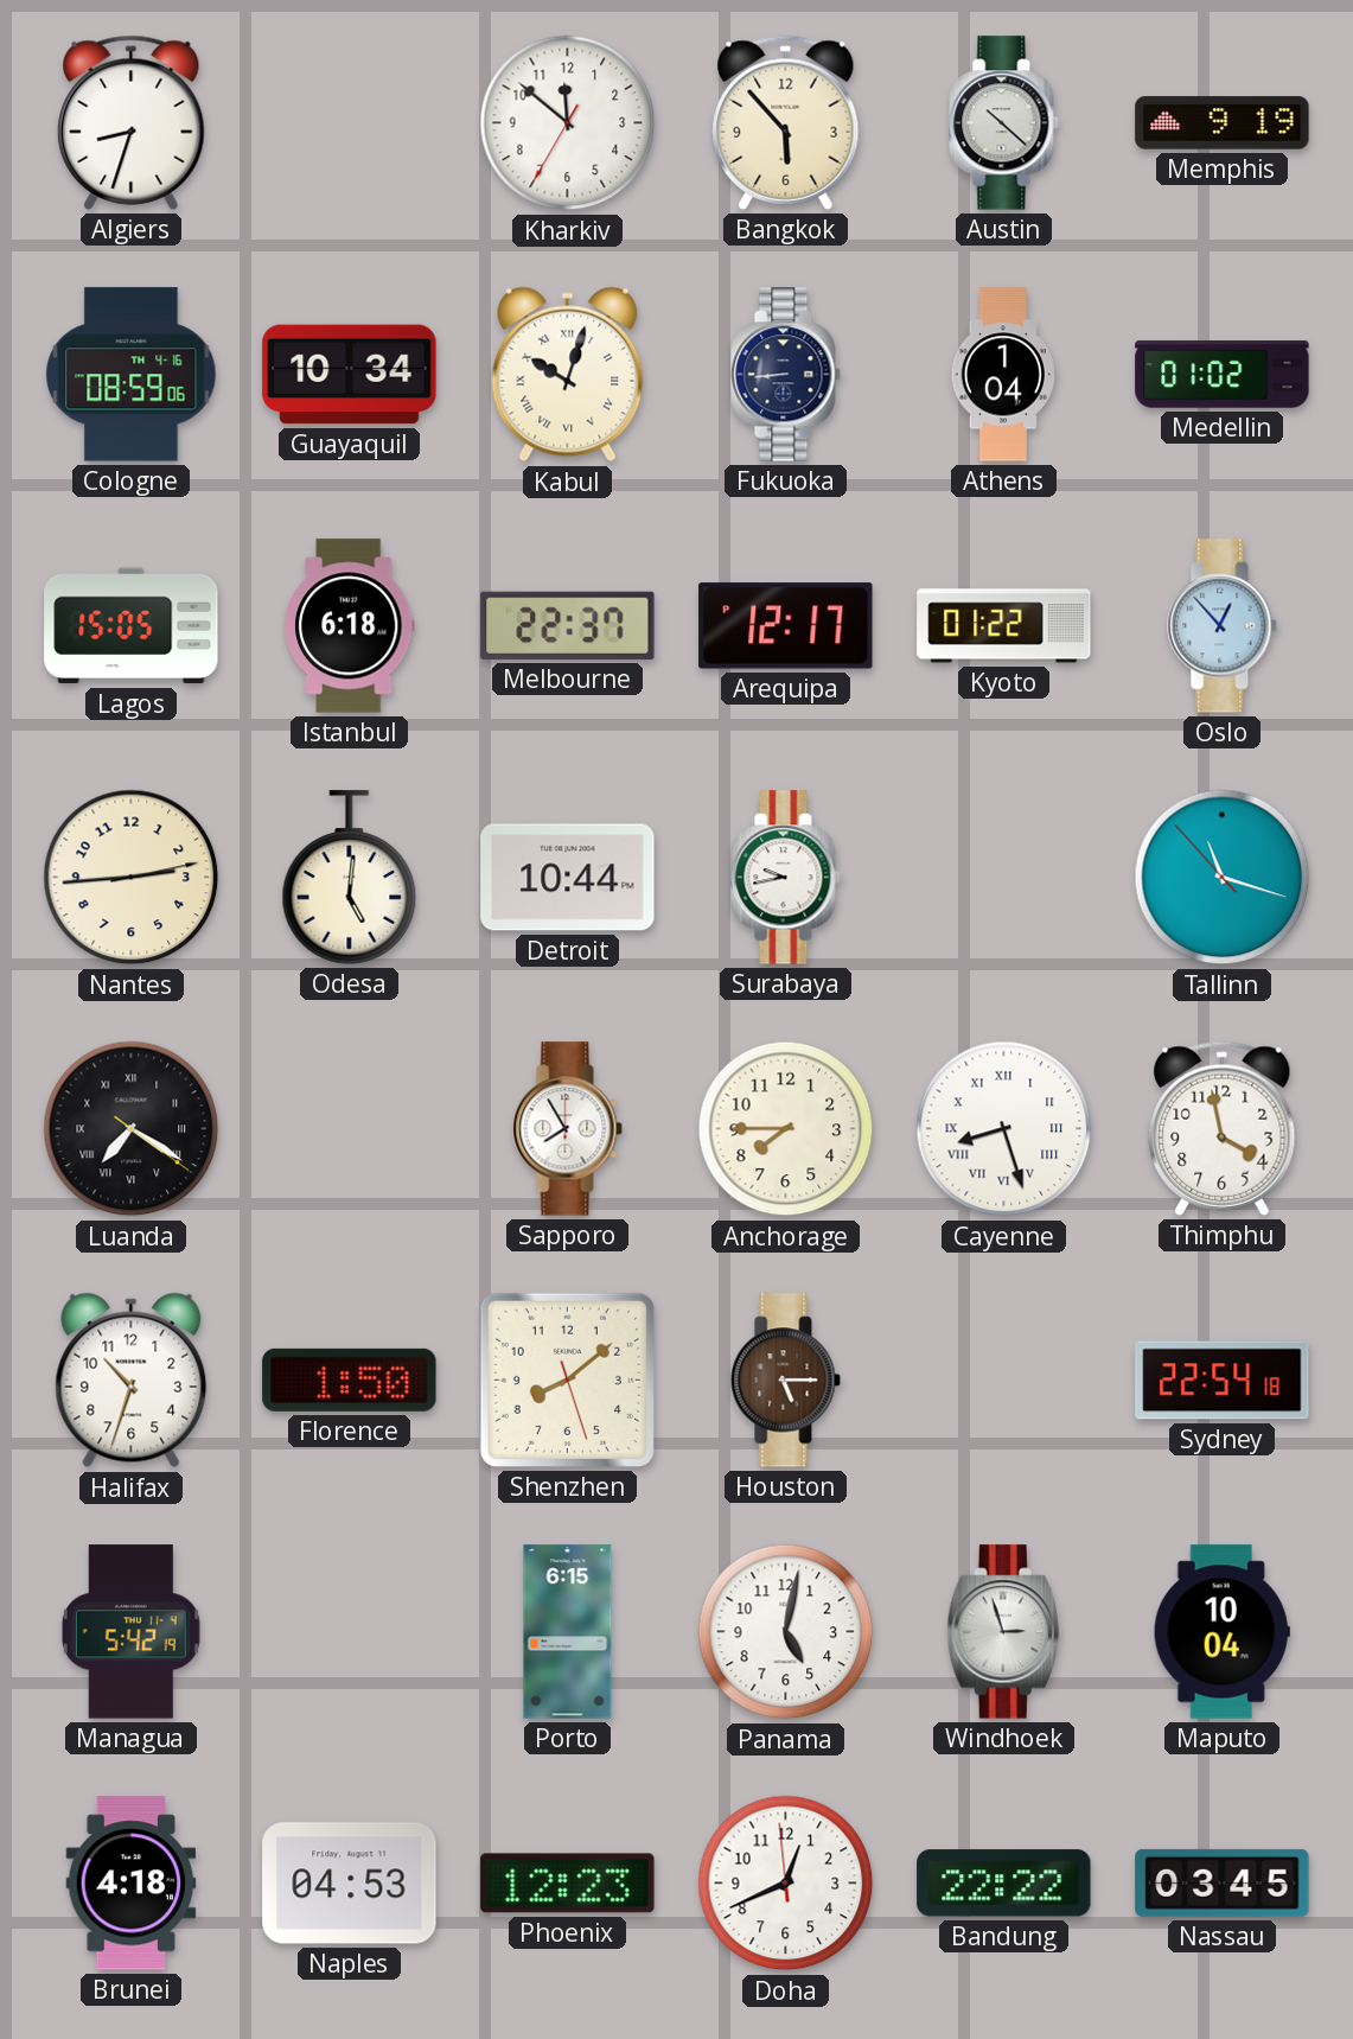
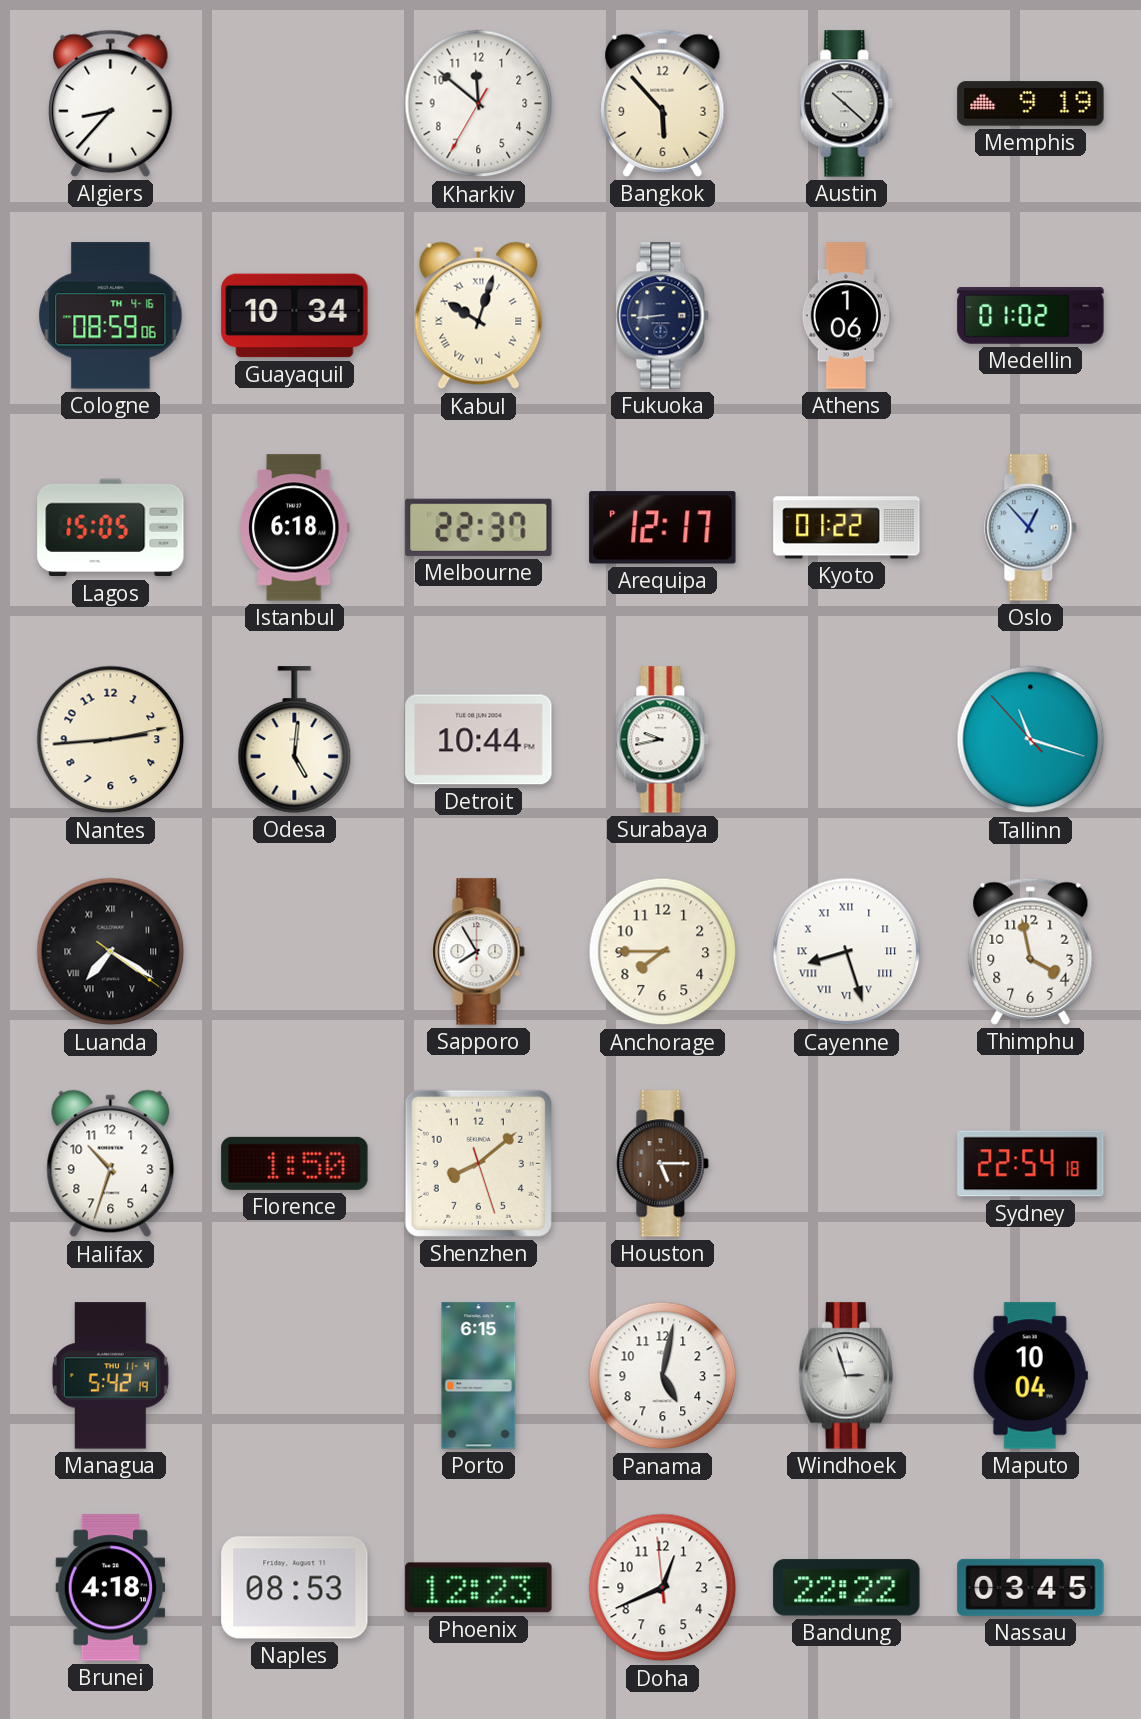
Algiers: 8:33 -> 8:37 (111, 103)
Athens: 1:04 -> 1:06 (846, 316)
Naples: 04:53 -> 08:53 (295, 1588)
